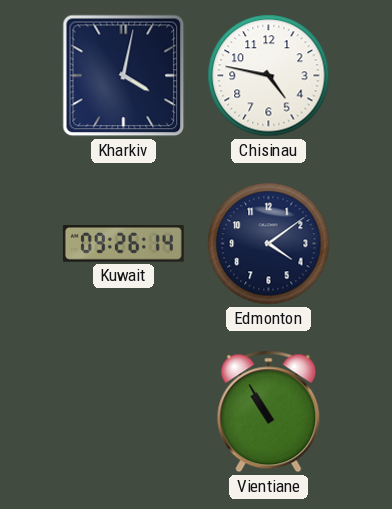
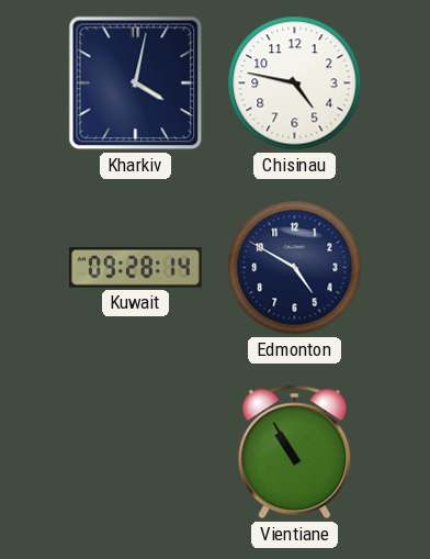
Kuwait: 09:26 -> 09:28 (135, 268)
Edmonton: 4:09 -> 4:50 (295, 268)
